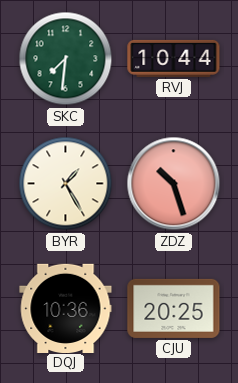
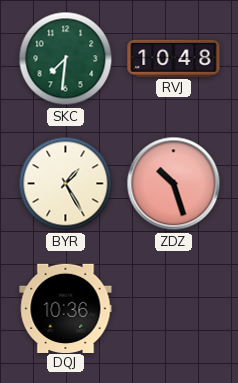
RVJ: 10:44 -> 10:48 (174, 58)
CJU: 20:25 -> none (174, 308)
